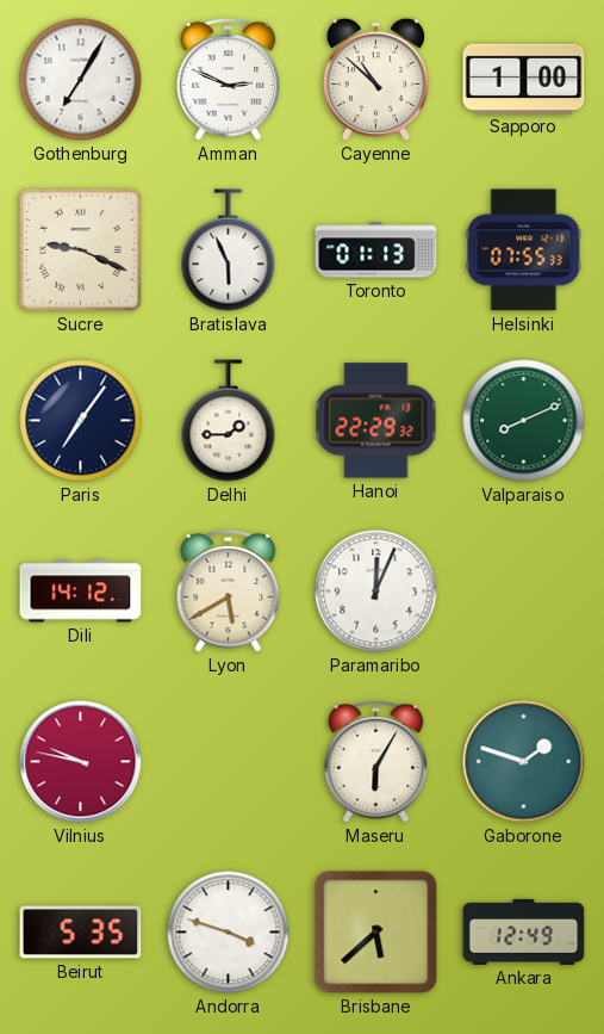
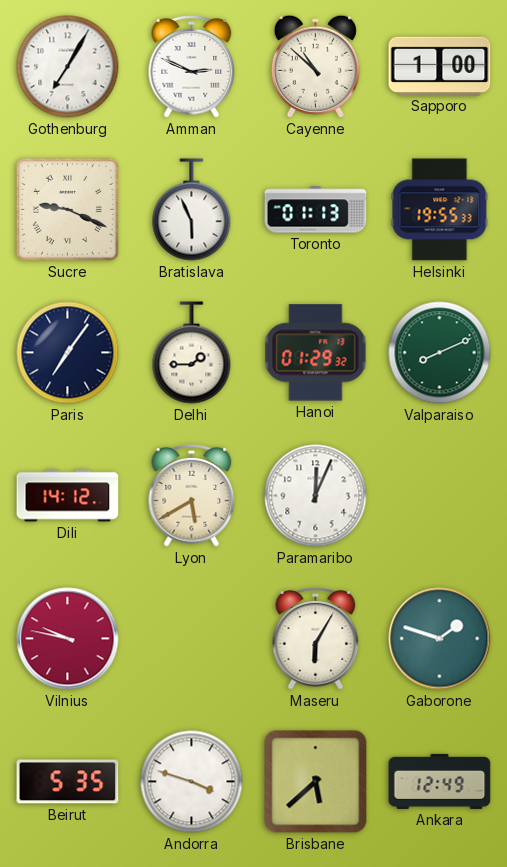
Helsinki: 07:55 -> 19:55 (440, 210)
Hanoi: 22:29 -> 01:29 (316, 353)
